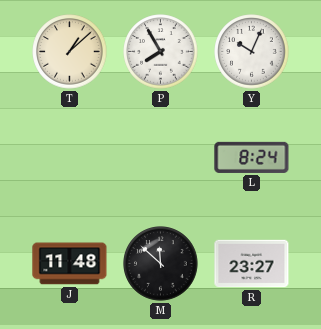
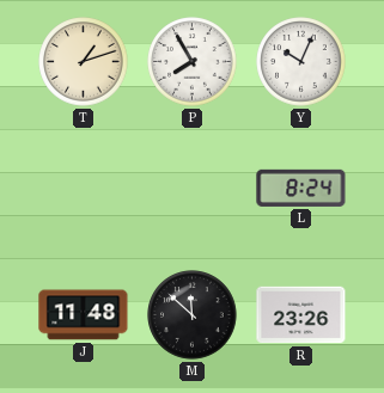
T: 1:08 -> 1:12 (84, 62)
R: 23:27 -> 23:26 (301, 315)
